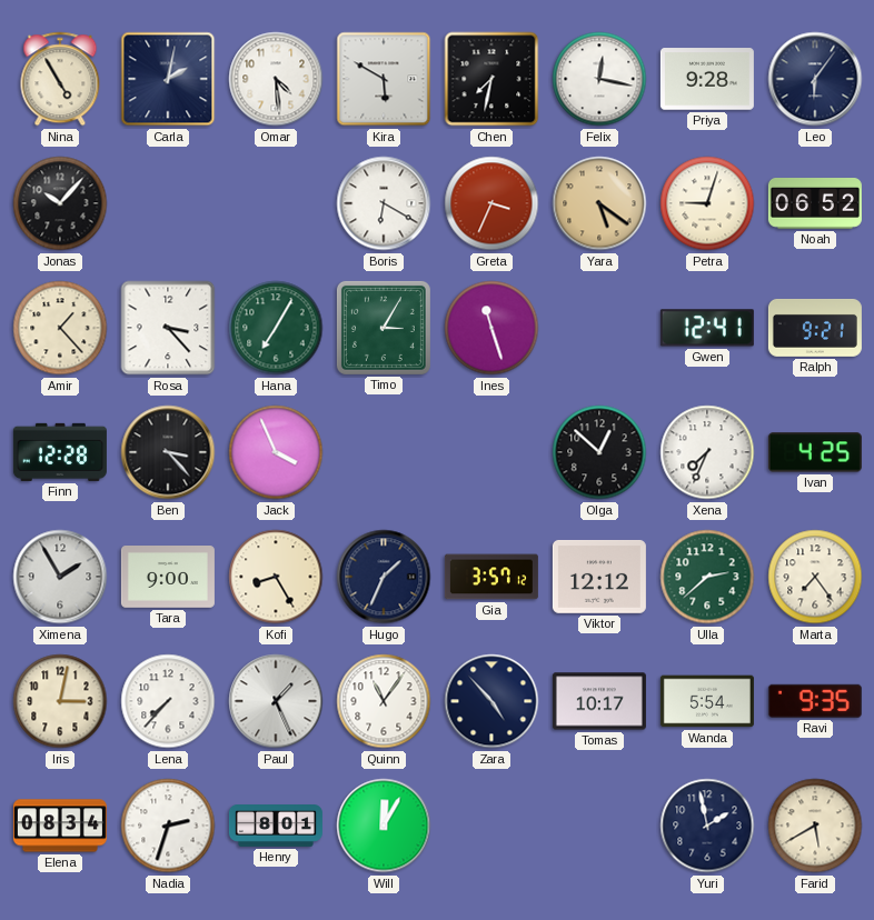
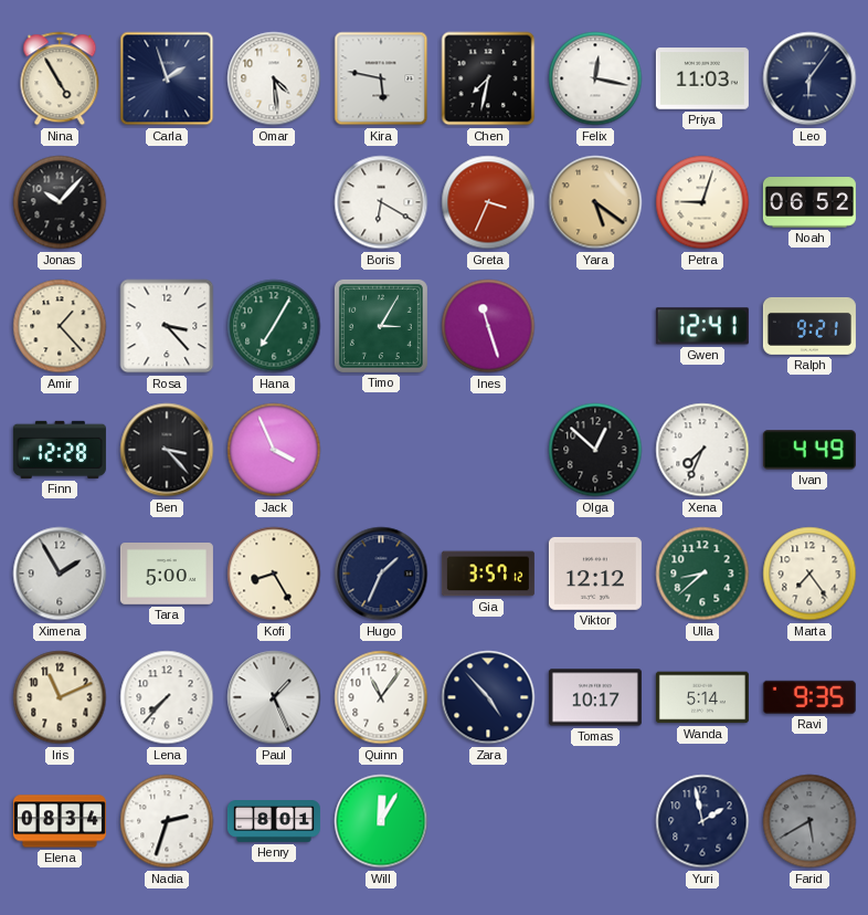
Carla: 2:02 -> 1:57 (167, 78)
Kira: 5:50 -> 5:47 (381, 78)
Priya: 9:28 -> 11:03 (702, 78)
Ivan: 4:25 -> 4:49 (809, 450)
Tara: 9:00 -> 5:00 (167, 575)
Ulla: 2:38 -> 8:38 (702, 574)
Iris: 3:02 -> 11:11 (60, 697)
Wanda: 5:54 -> 5:14 (702, 697)
Farid dial: cream -> grey (809, 821)
